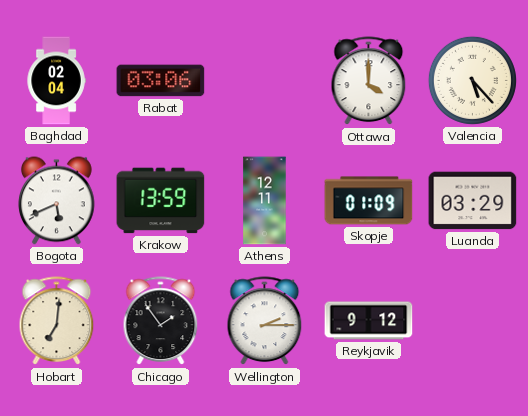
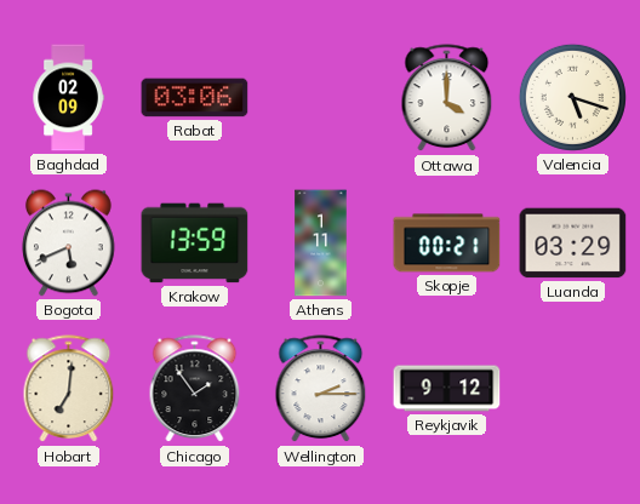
Baghdad: 02:04 -> 02:09 (68, 98)
Valencia: 5:23 -> 5:18 (572, 97)
Athens: 12:11 -> 1:11 (321, 244)
Skopje: 01:09 -> 00:21 (447, 244)
